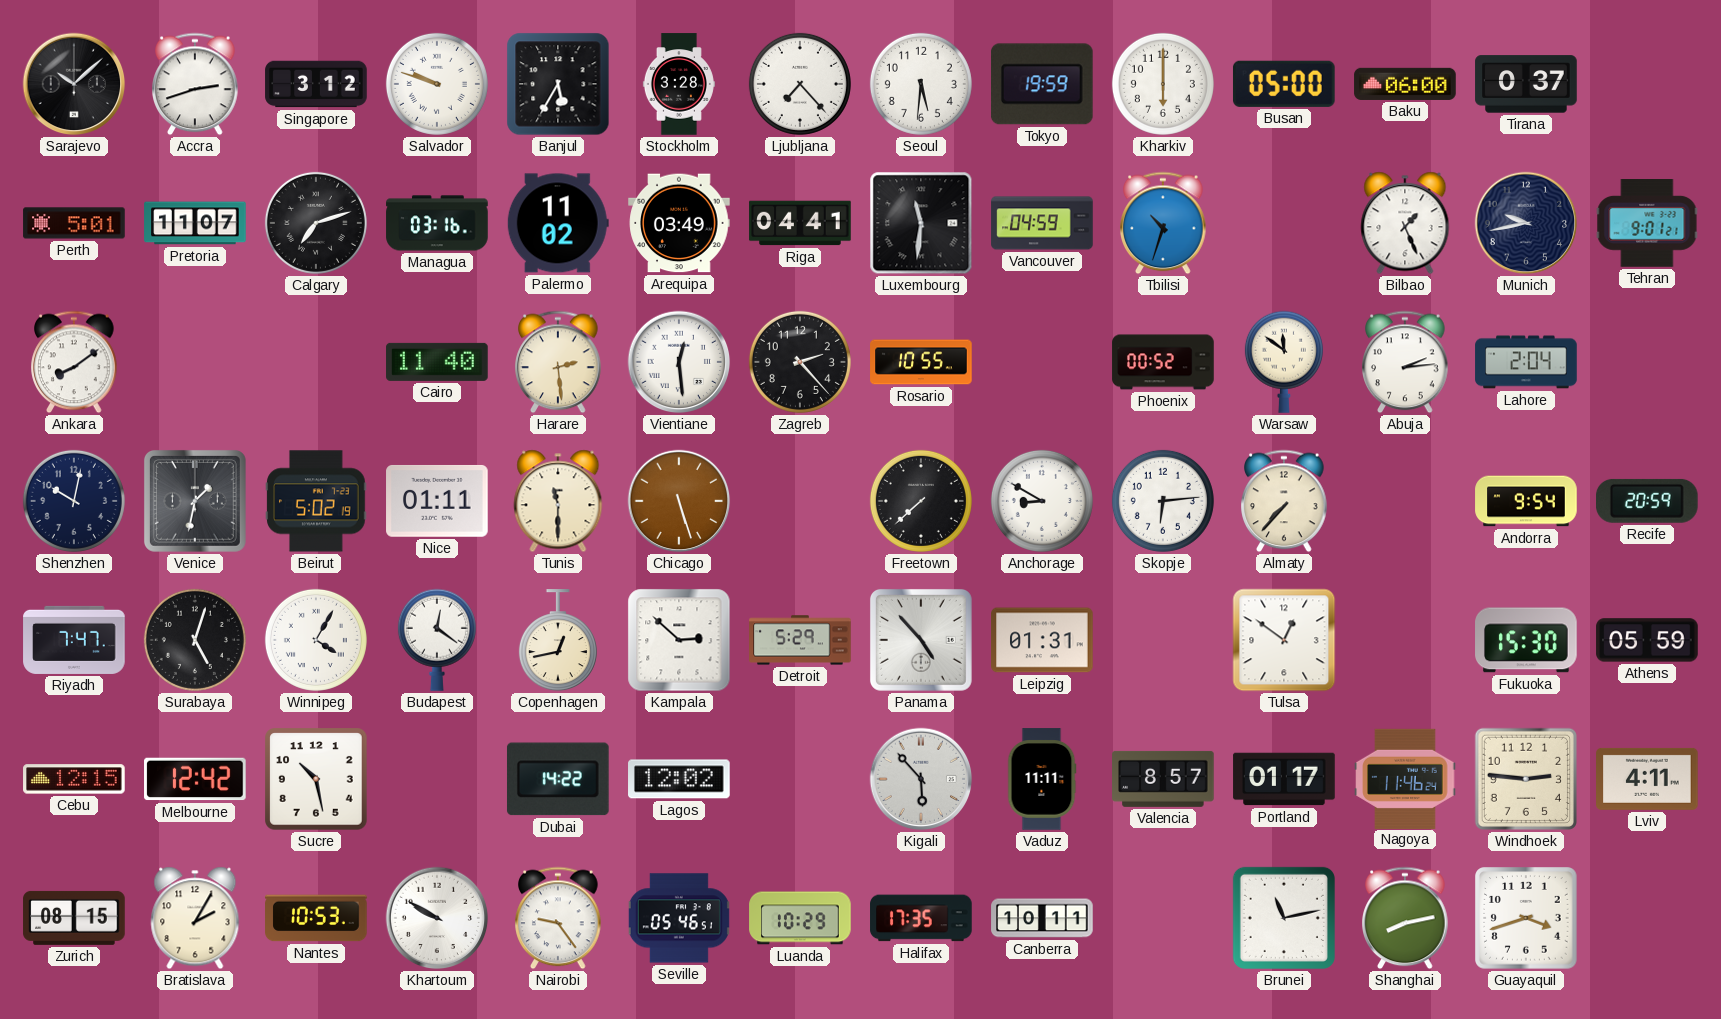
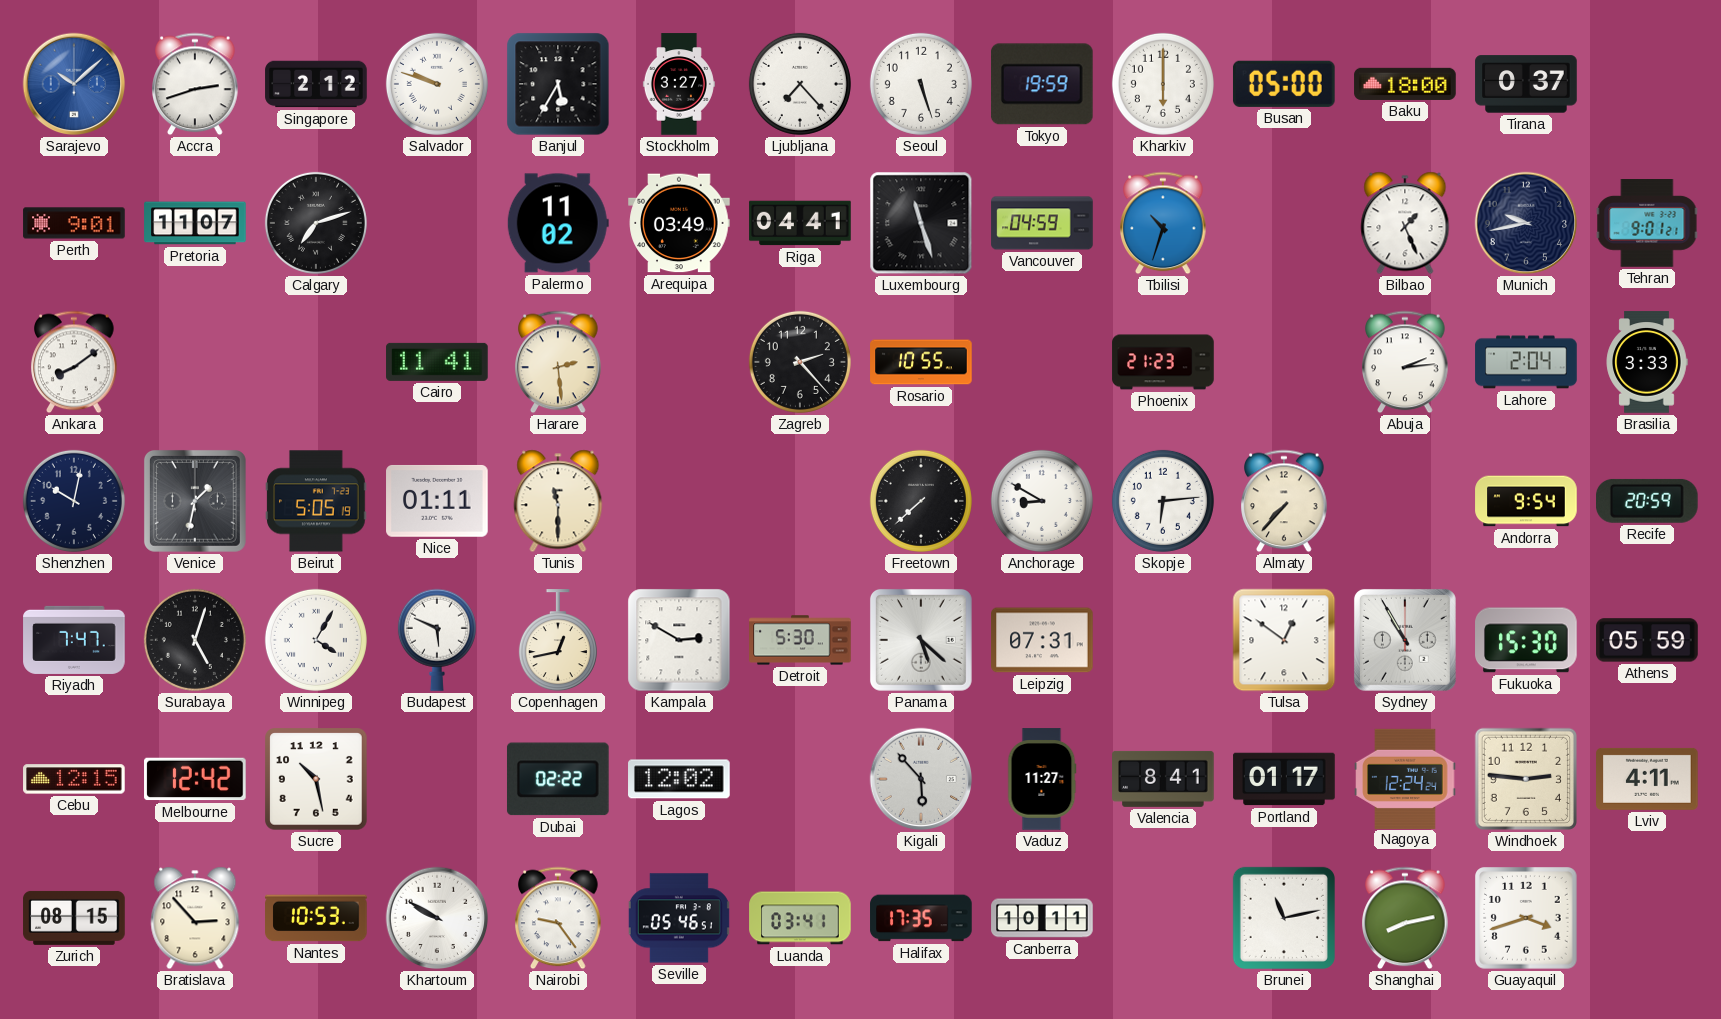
Sarajevo dial: black -> blue (74, 84)
Singapore: 3:12 -> 2:12 (316, 84)
Stockholm: 3:28 -> 3:27 (679, 84)
Seoul: 5:31 -> 5:27 (921, 84)
Baku: 06:00 -> 18:00 (1405, 84)
Perth: 5:01 -> 9:01 (74, 223)
Managua: 03:16 -> none (437, 223)
Luxembourg: 11:31 -> 11:27 (921, 223)
Cairo: 11:40 -> 11:41 (437, 362)
Vientiane: 12:29 -> none (679, 362)
Phoenix: 00:52 -> 21:23 (1163, 362)
Warsaw: 11:51 -> none (1284, 362)
Brasilia: none -> 3:33 (1647, 362)
Beirut: 5:02 -> 5:05 (316, 501)
Chicago: 5:27 -> none (679, 501)
Budapest: 12:21 -> 5:49 (437, 640)
Kampala: 2:52 -> 2:50 (679, 640)
Detroit: 5:29 -> 5:30 (800, 640)
Panama: 4:53 -> 5:22 (921, 640)
Leipzig: 01:31 -> 07:31 (1042, 640)
Sydney: none -> 10:55 (1405, 640)
Dubai: 14:22 -> 02:22 (558, 779)
Vaduz: 11:11 -> 11:27 (1042, 779)
Valencia: 8:57 -> 8:41 (1163, 779)
Nagoya: 11:46 -> 12:24 (1405, 778)
Bratislava: 2:05 -> 2:53 (195, 918)
Luanda: 10:29 -> 03:41 (800, 918)
